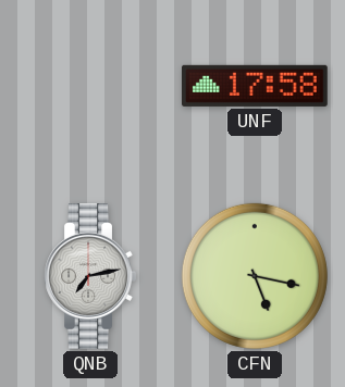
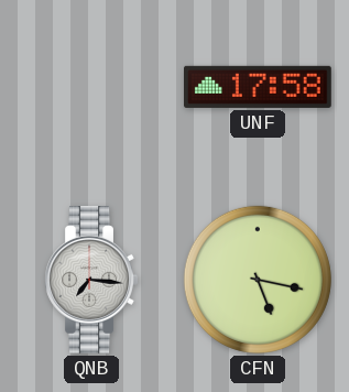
QNB: 7:13 -> 7:16 (91, 281)
